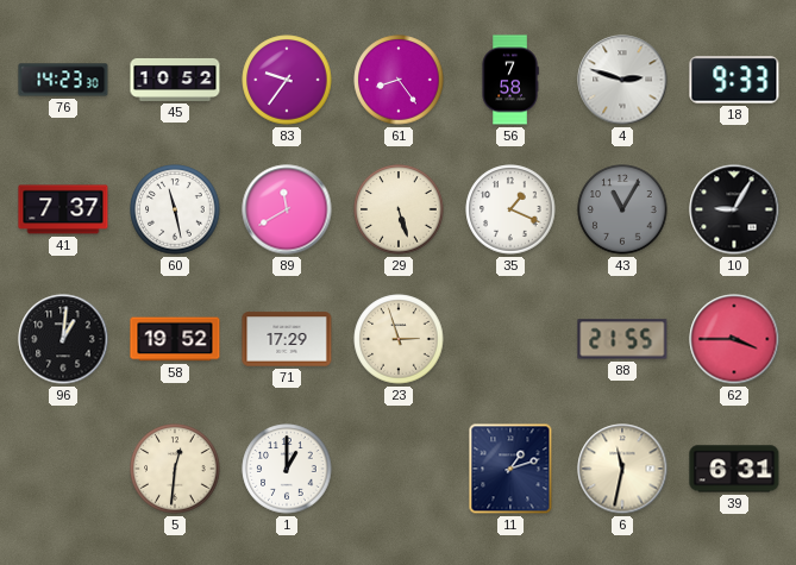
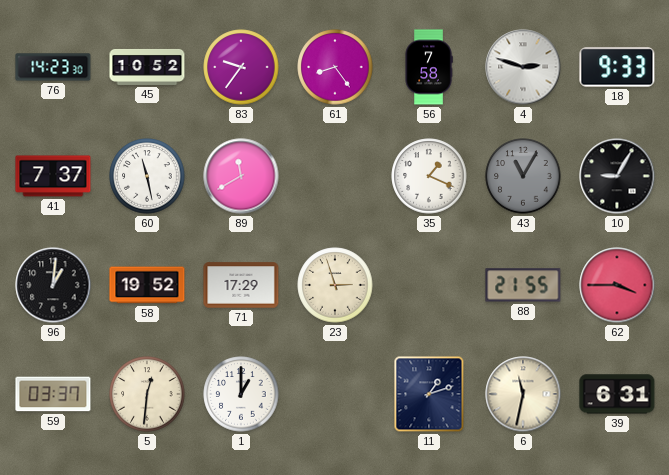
29: 5:27 -> none (399, 209)
59: none -> 03:37 (53, 394)
